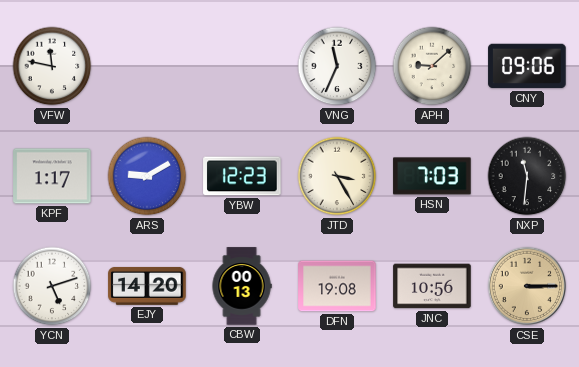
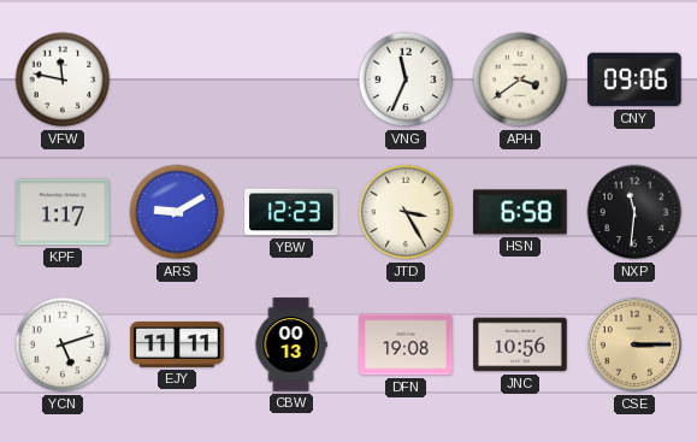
APH: 9:08 -> 3:39 (520, 79)
HSN: 7:03 -> 6:58 (520, 212)
EJY: 14:20 -> 11:11 (177, 344)
